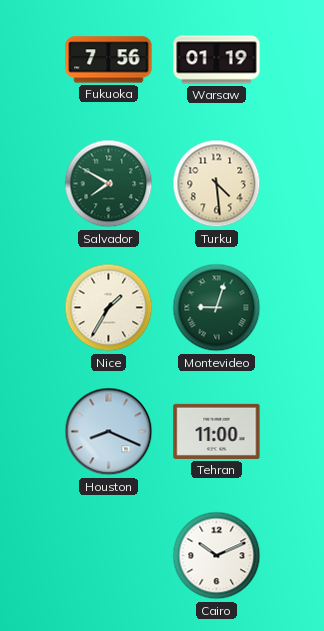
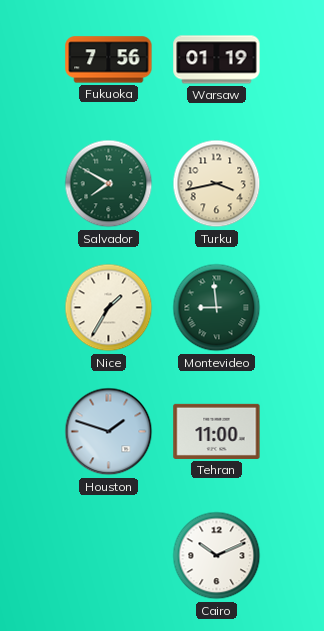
Turku: 4:29 -> 3:43 (217, 184)
Montevideo: 9:03 -> 8:59 (217, 308)
Houston: 8:19 -> 1:48 (109, 432)
